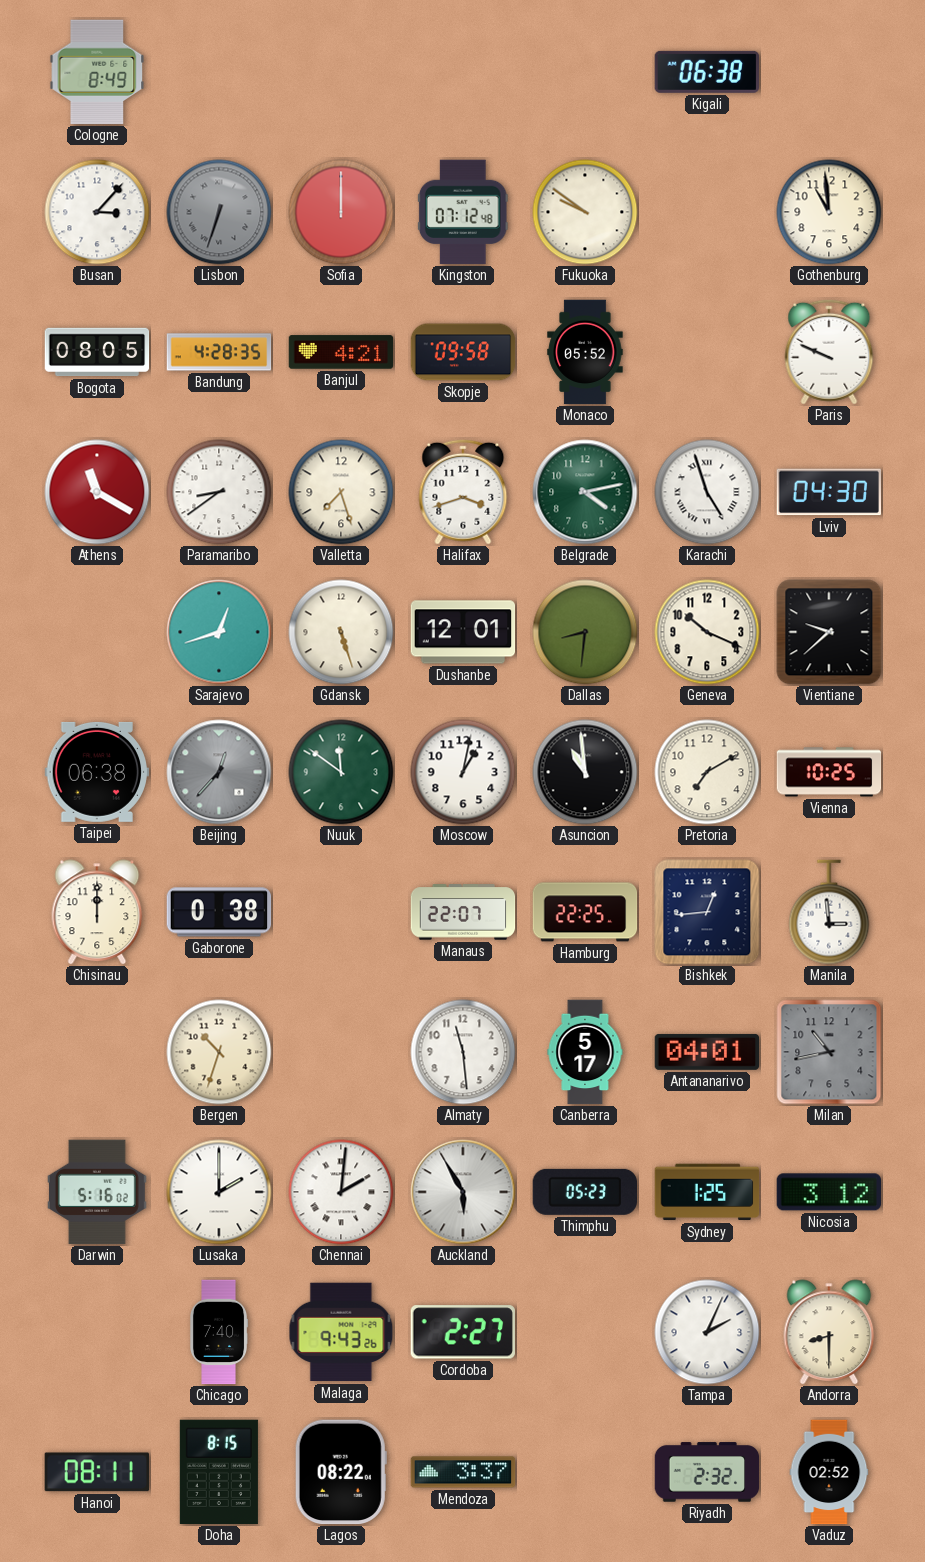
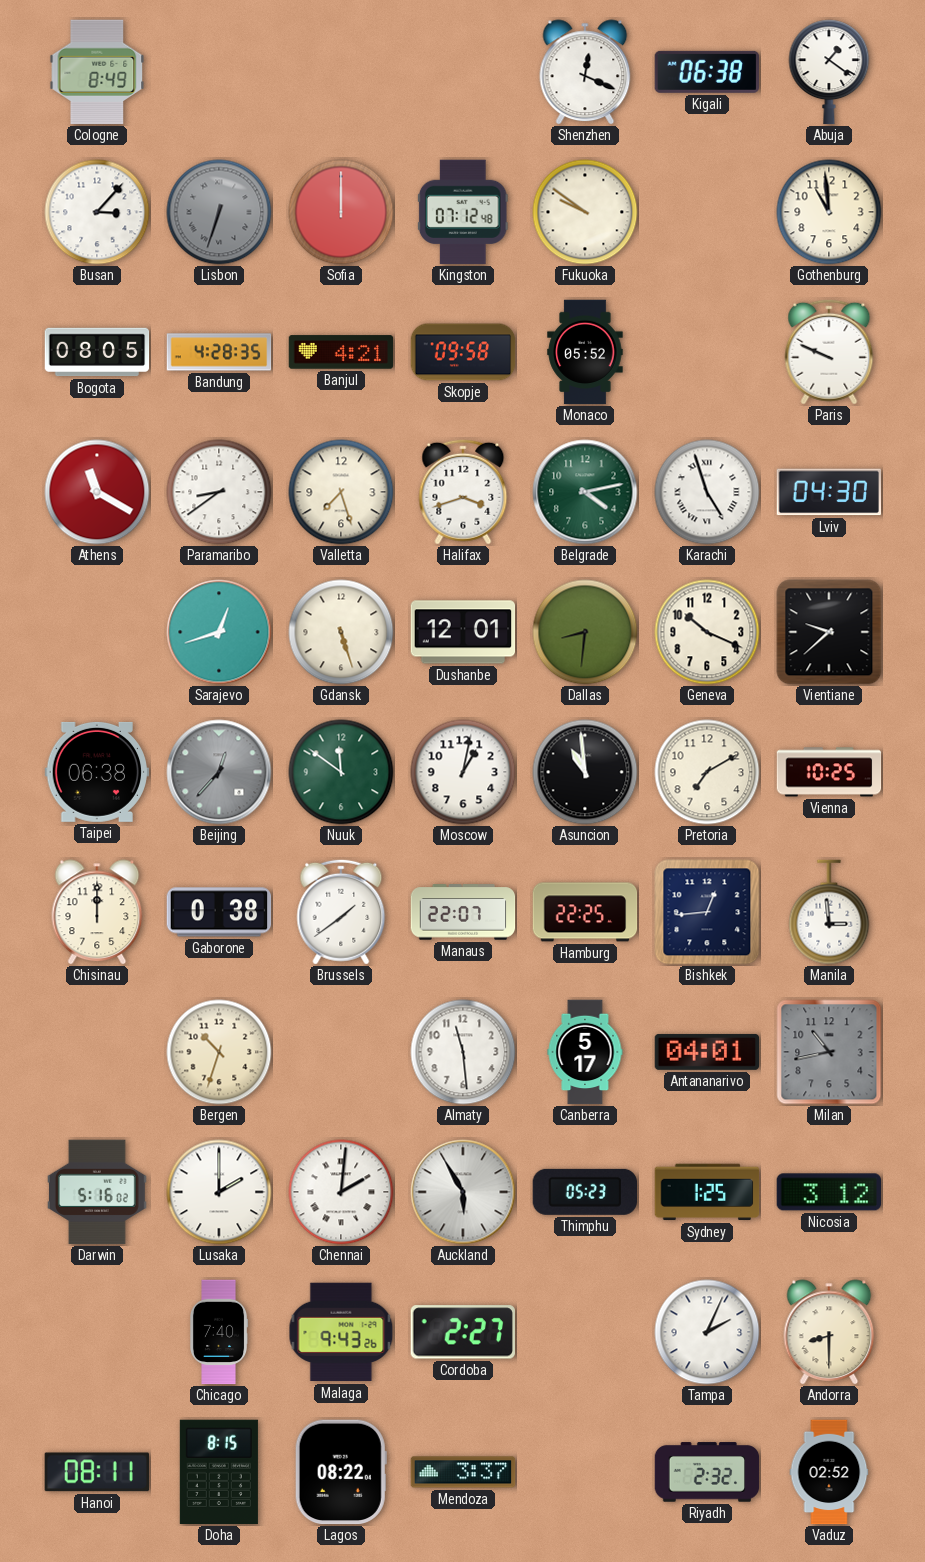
Shenzhen: none -> 12:19 (585, 72)
Abuja: none -> 1:21 (829, 72)
Brussels: none -> 1:39 (341, 912)
